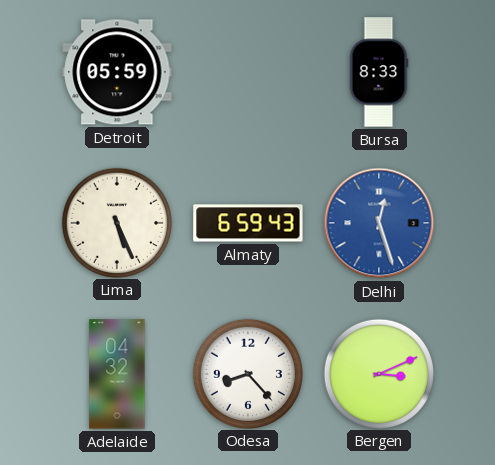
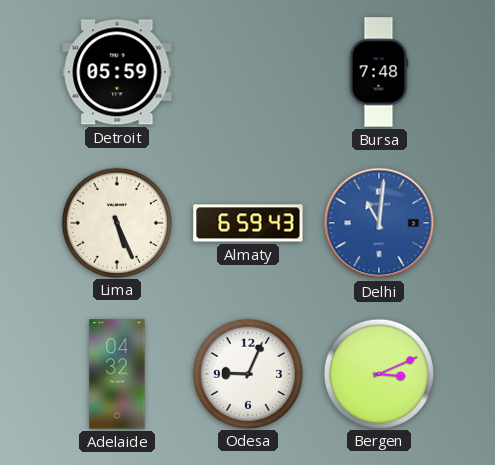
Bursa: 8:33 -> 7:48 (379, 72)
Delhi: 12:27 -> 11:01 (379, 223)
Odesa: 8:23 -> 9:04 (247, 373)
